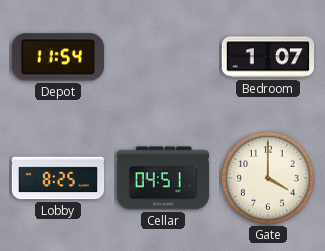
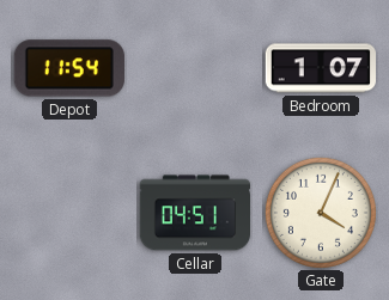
Lobby: 8:25 -> none (58, 178)
Gate: 4:00 -> 4:04 (321, 213)
